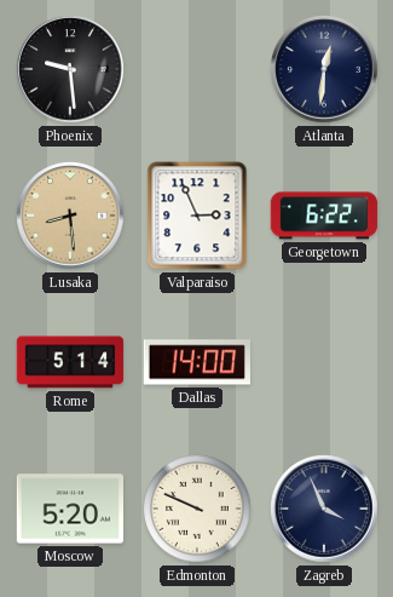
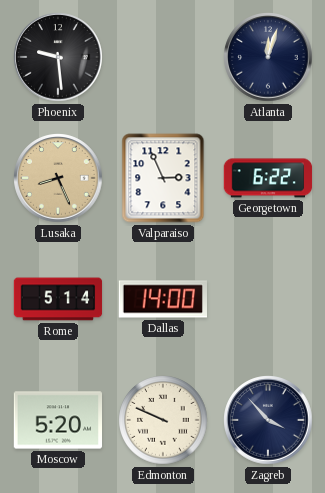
Atlanta: 12:31 -> 12:03 (268, 57)
Lusaka: 8:29 -> 8:26 (58, 178)
Zagreb: 3:56 -> 3:53 (268, 420)
